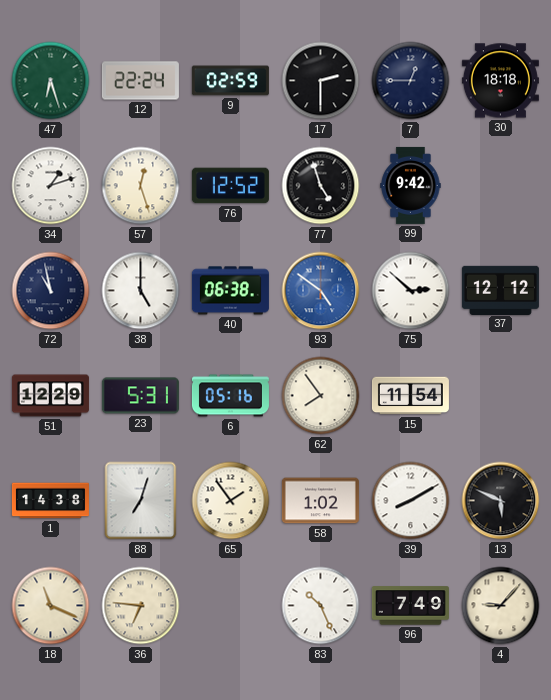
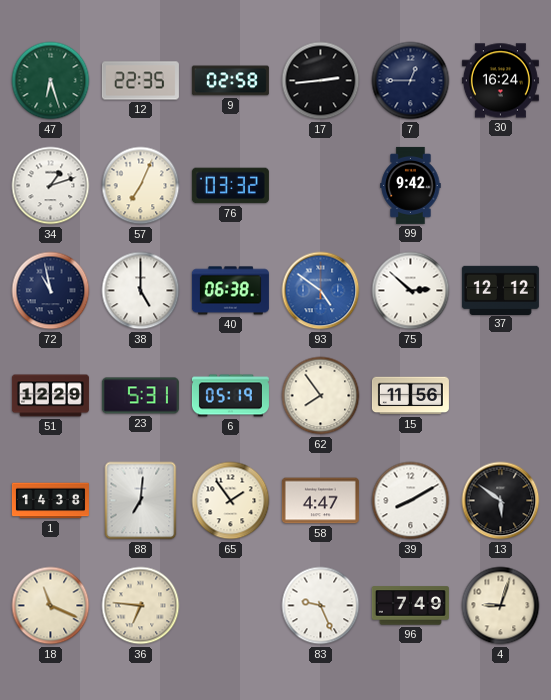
12: 22:24 -> 22:35 (140, 81)
9: 02:59 -> 02:58 (230, 81)
17: 2:30 -> 2:44 (321, 81)
30: 18:18 -> 16:24 (500, 81)
57: 12:27 -> 7:04 (141, 186)
76: 12:52 -> 03:32 (230, 186)
77: 4:57 -> none (321, 186)
6: 05:16 -> 05:19 (230, 396)
15: 11:54 -> 11:56 (410, 396)
88: 7:03 -> 7:01 (141, 501)
58: 1:02 -> 4:47 (320, 501)
13: 5:49 -> 5:51 (501, 501)
83: 10:26 -> 9:26 (321, 606)
4: 9:07 -> 9:03 (501, 606)
